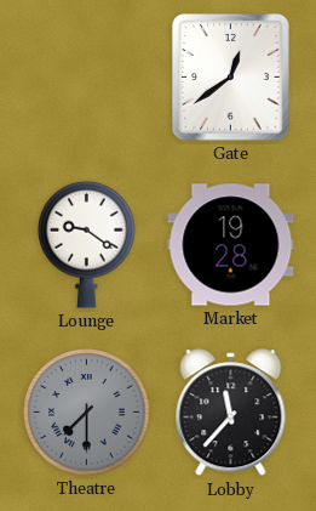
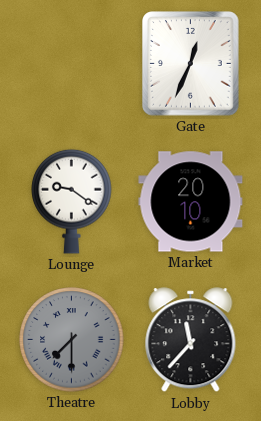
Gate: 12:39 -> 12:34 (191, 64)
Market: 19:28 -> 20:10 (191, 202)
